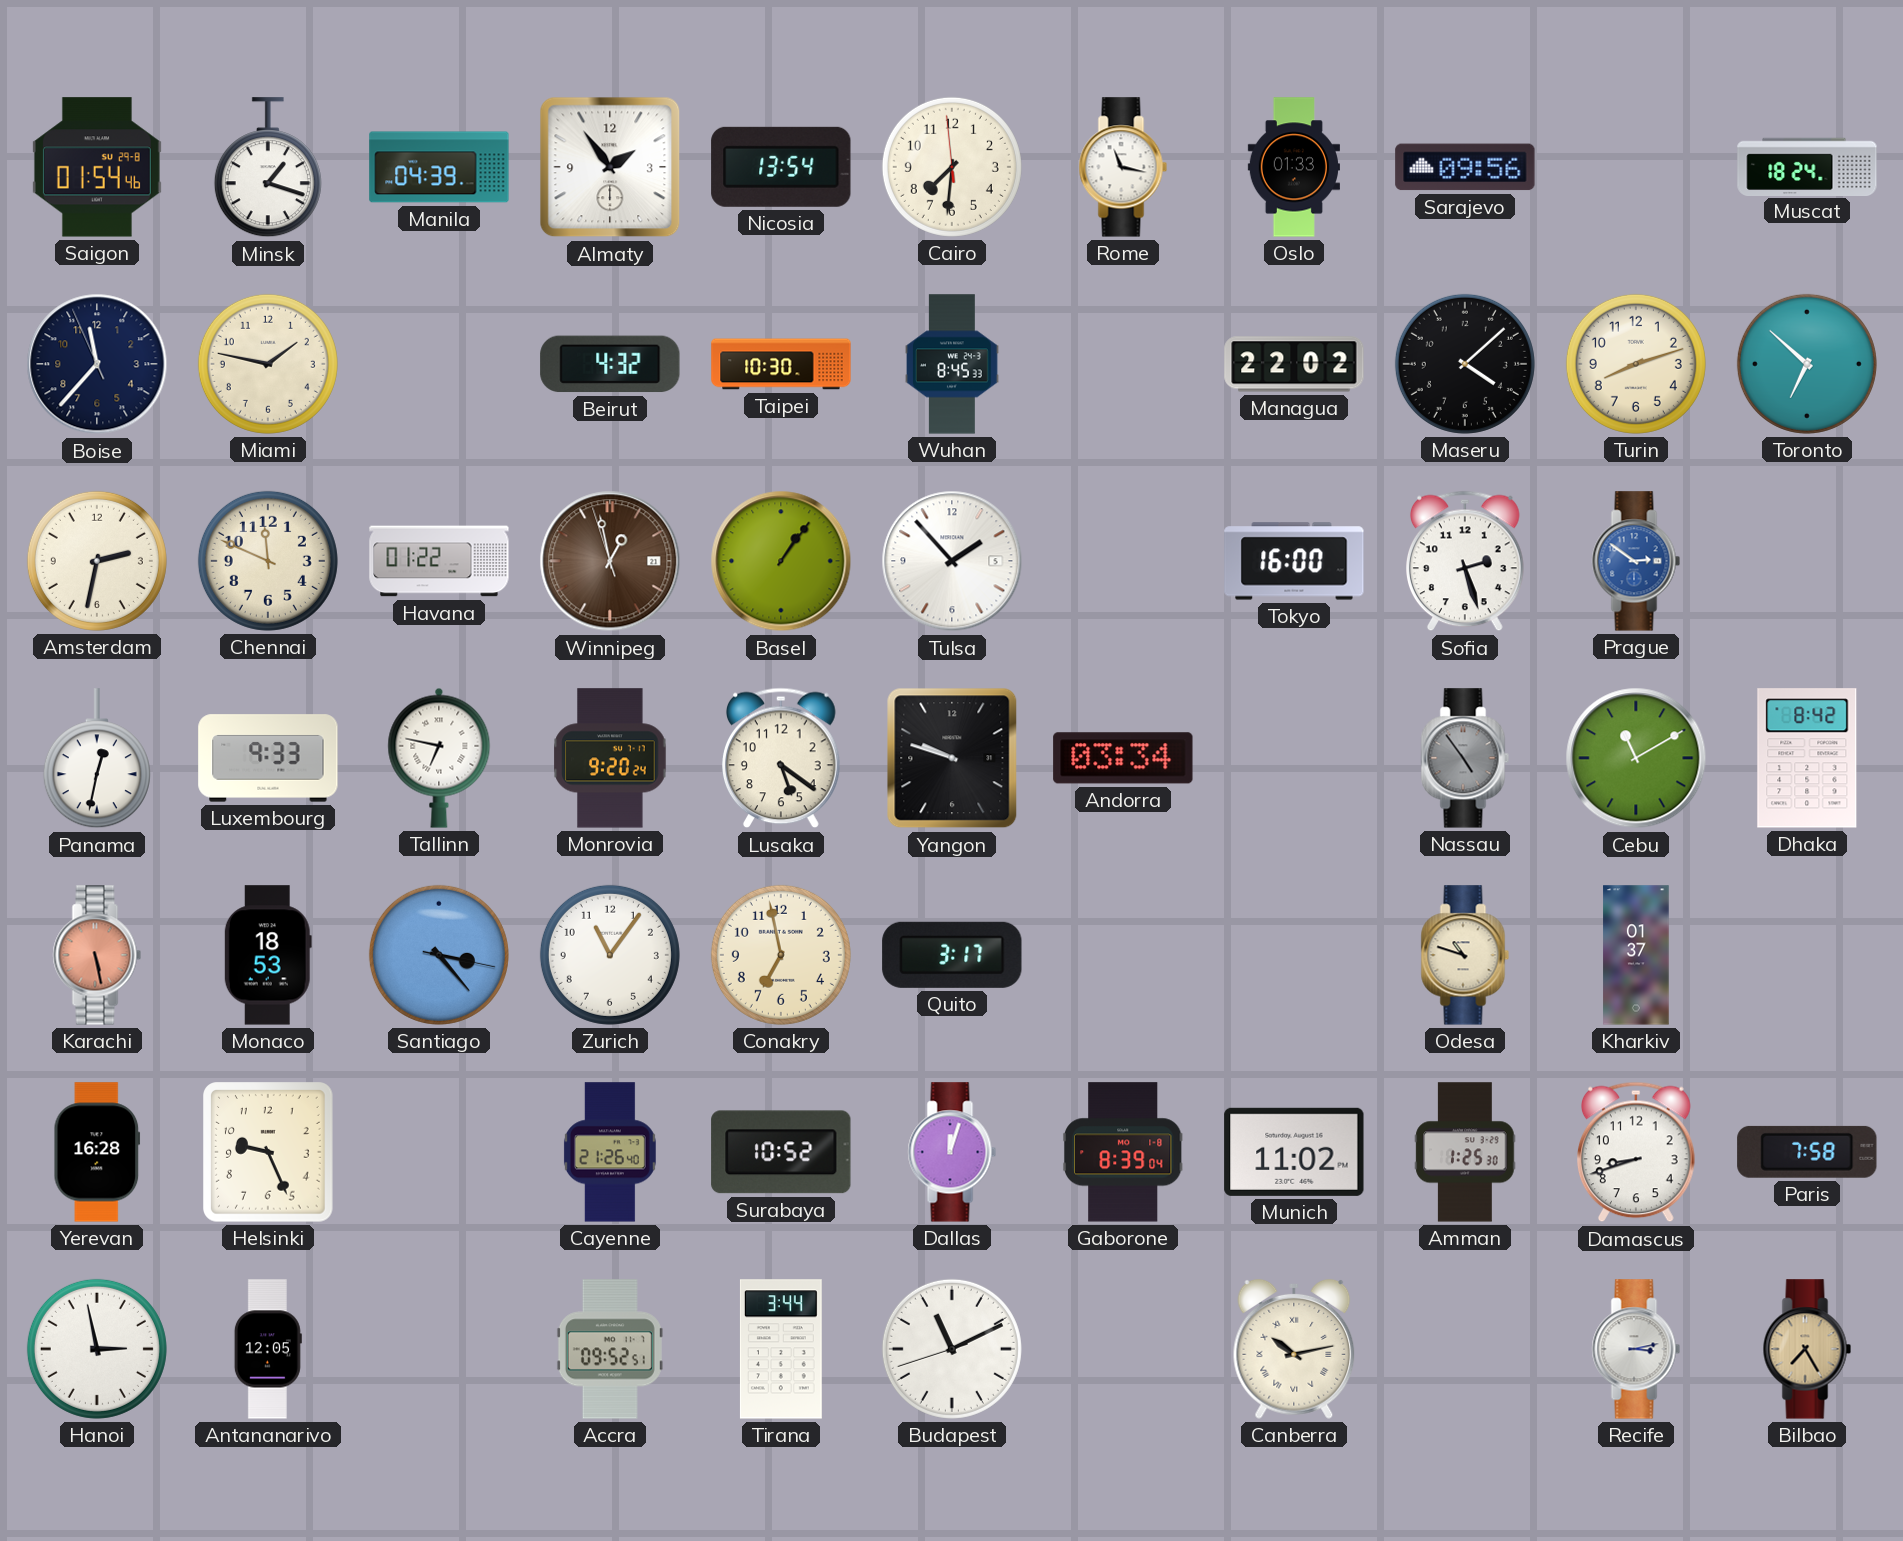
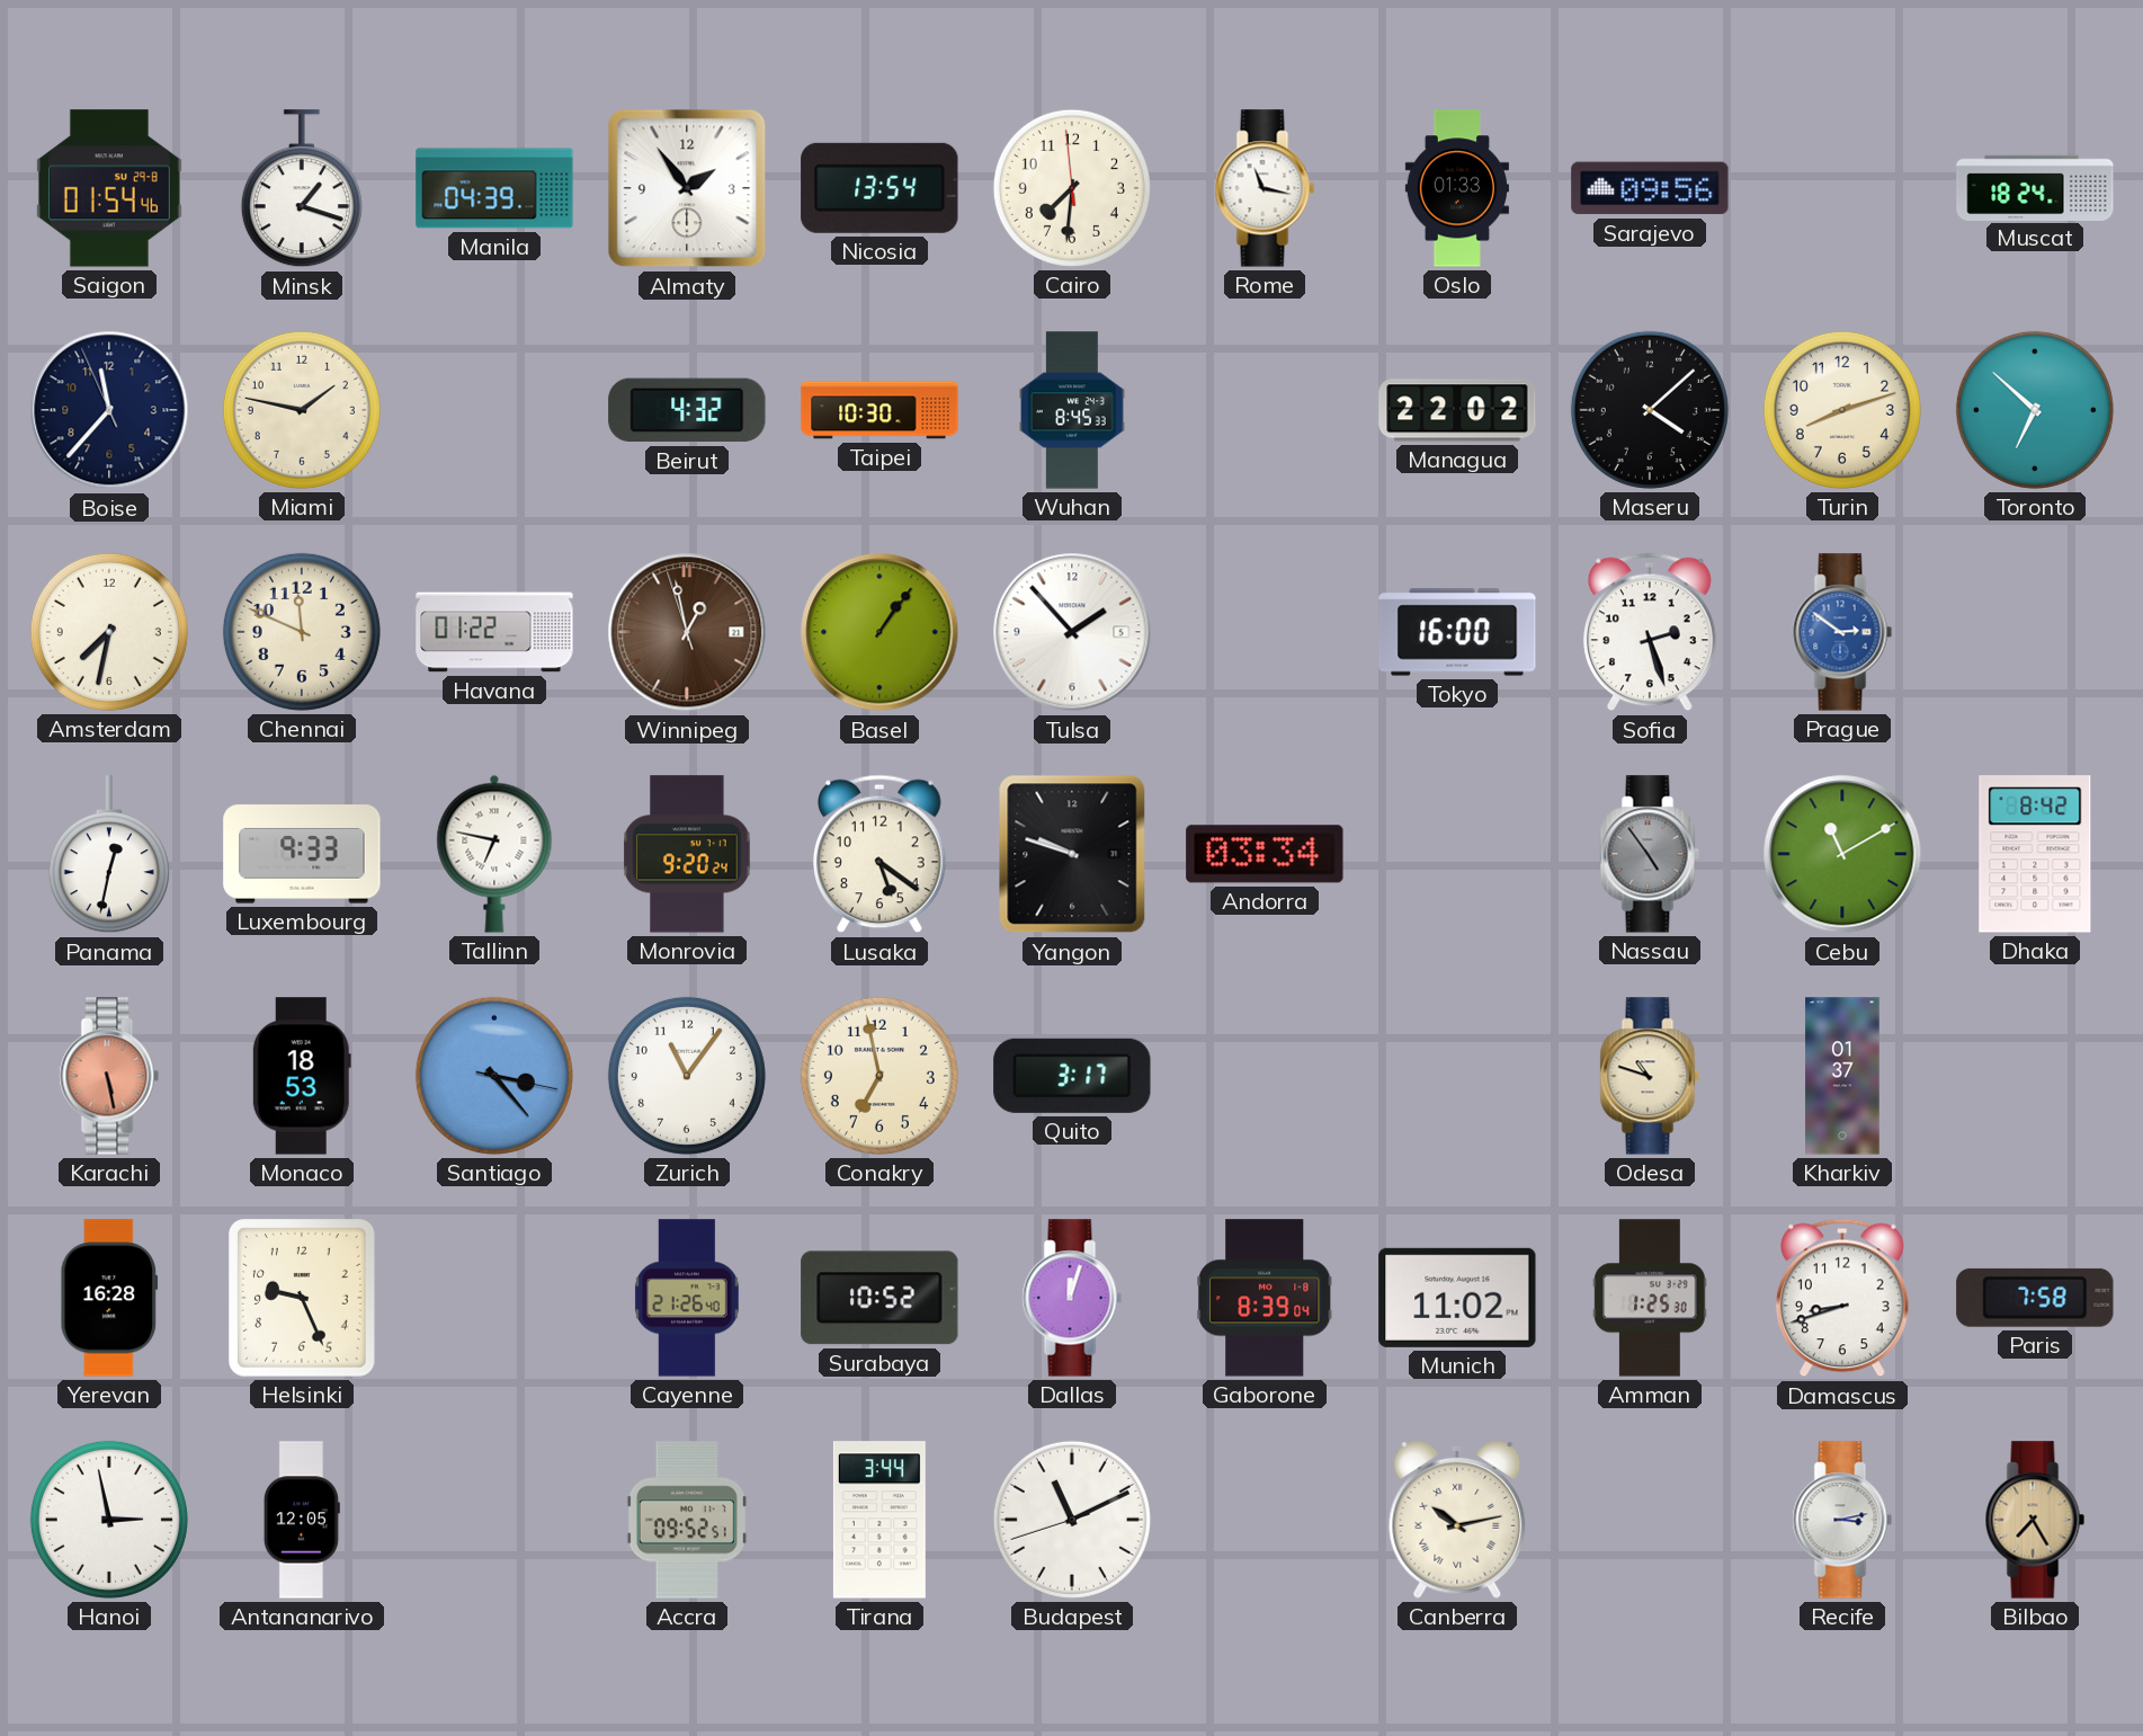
Amsterdam: 2:32 -> 7:32 (109, 632)
